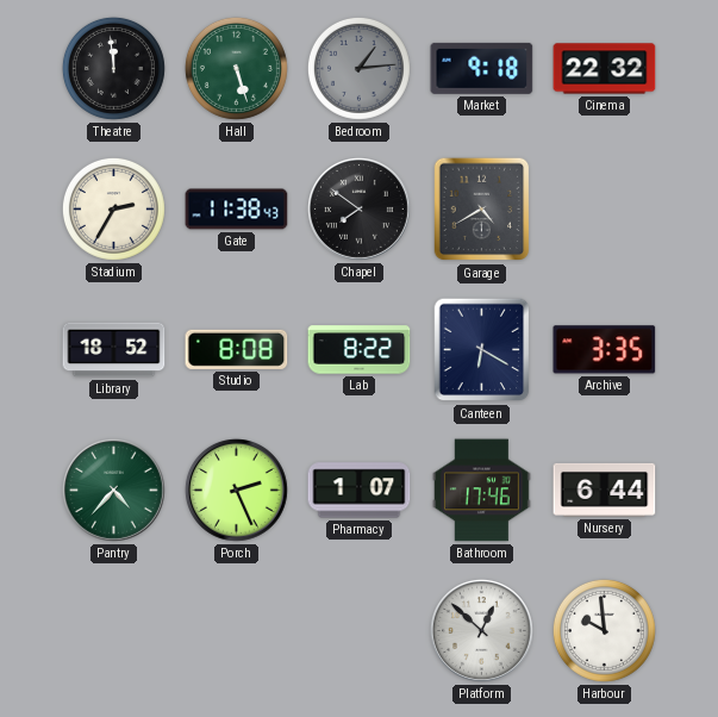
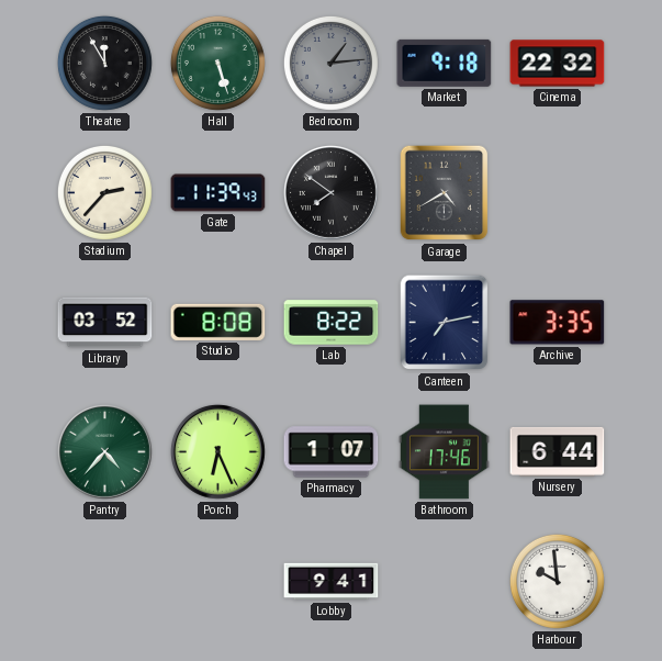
Theatre: 11:59 -> 11:55 (104, 63)
Stadium: 2:35 -> 2:37 (104, 192)
Gate: 11:38 -> 11:39 (218, 193)
Library: 18:52 -> 03:52 (105, 323)
Canteen: 6:20 -> 7:13 (445, 323)
Porch: 2:26 -> 6:26 (217, 451)
Lobby: none -> 9:41 (332, 582)
Platform: 12:52 -> none (481, 630)
